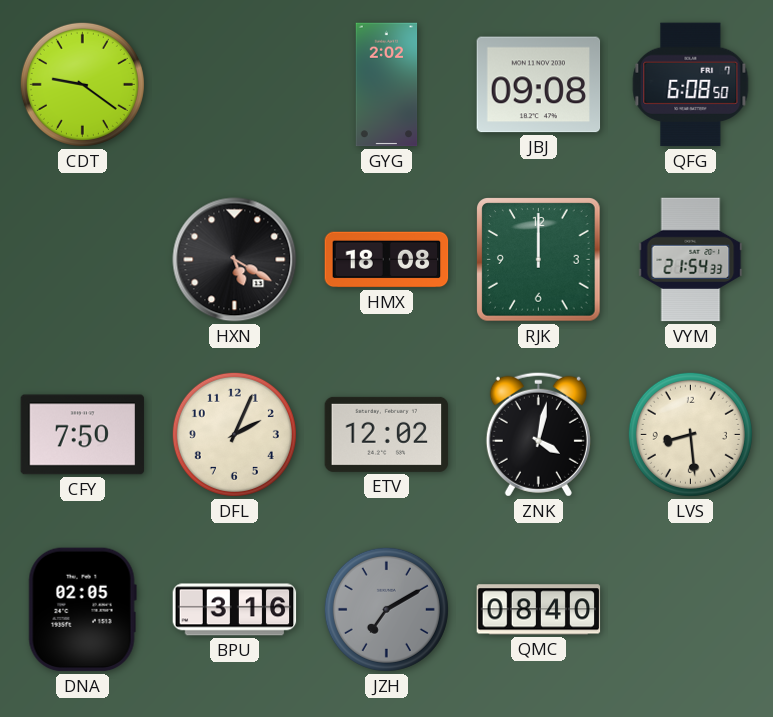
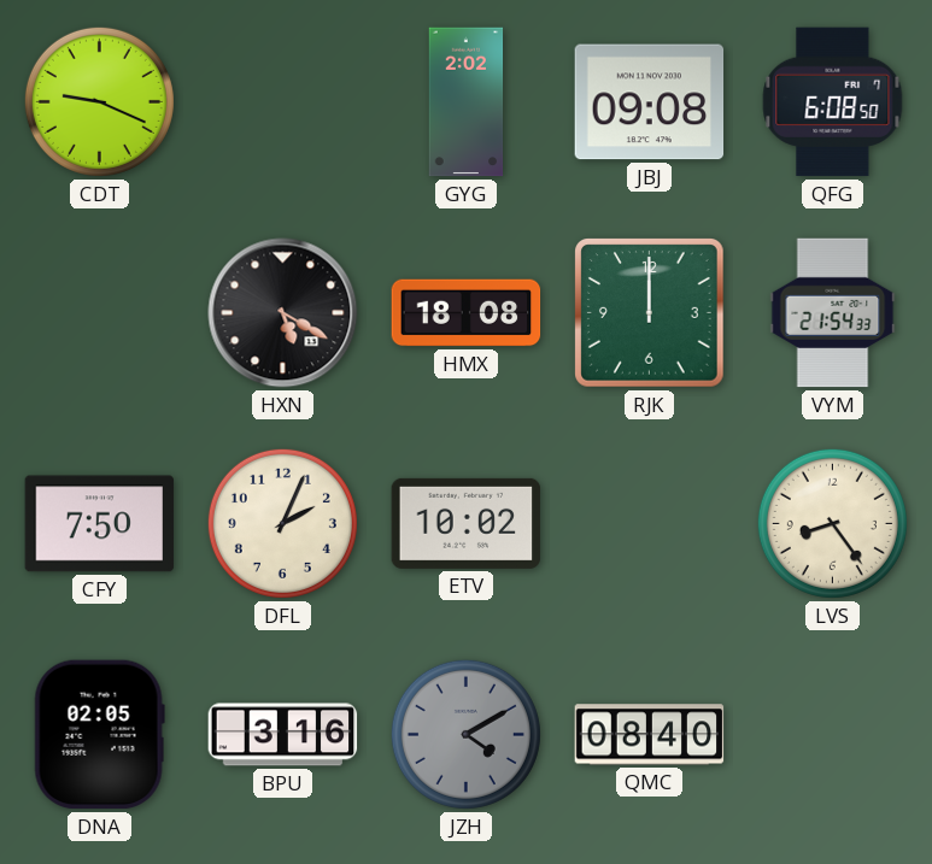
CDT: 9:21 -> 9:19 (99, 101)
ETV: 12:02 -> 10:02 (467, 523)
ZNK: 4:02 -> none (538, 434)
LVS: 8:29 -> 8:24 (832, 523)
JZH: 7:10 -> 4:10 (465, 734)
